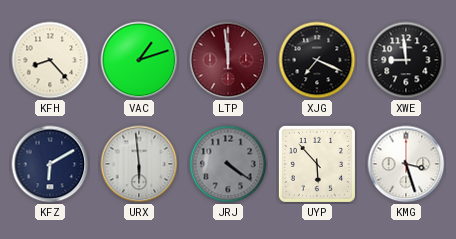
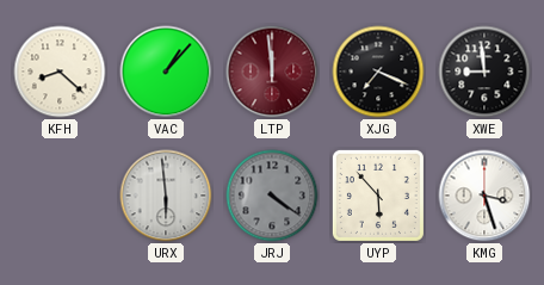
KFH: 8:23 -> 8:22 (60, 72)
VAC: 1:12 -> 1:07 (166, 72)
KFZ: 6:10 -> none (50, 164)
